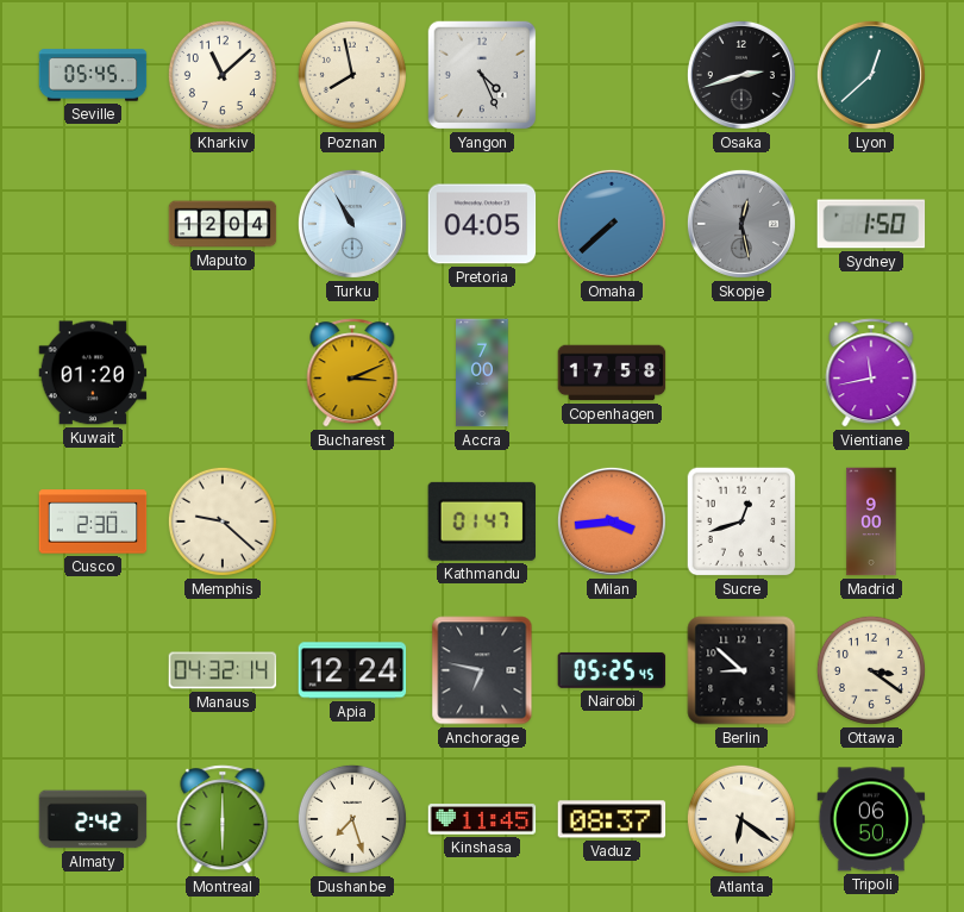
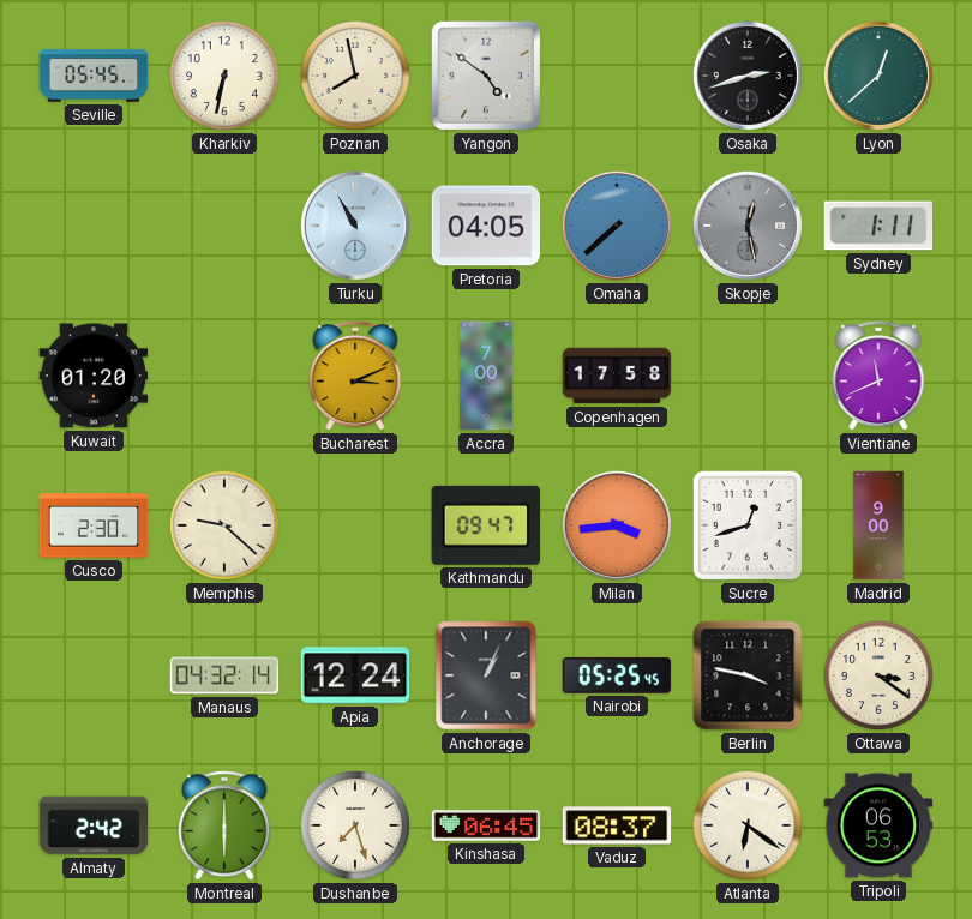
Kharkiv: 11:08 -> 6:32 (224, 76)
Yangon: 4:26 -> 4:51 (486, 76)
Maputo: 12:04 -> none (223, 224)
Sydney: 1:50 -> 1:11 (878, 226)
Vientiane: 11:43 -> 11:41 (878, 376)
Kathmandu: 01:47 -> 09:47 (485, 525)
Anchorage: 6:47 -> 1:04 (486, 675)
Berlin: 8:52 -> 3:47 (748, 675)
Kinshasa: 11:45 -> 06:45 (486, 825)
Tripoli: 06:50 -> 06:53 (878, 825)
